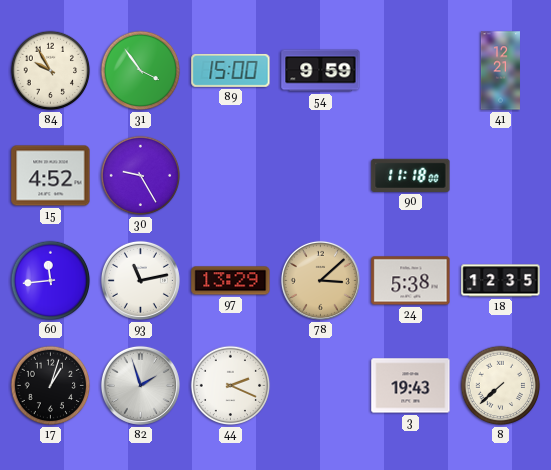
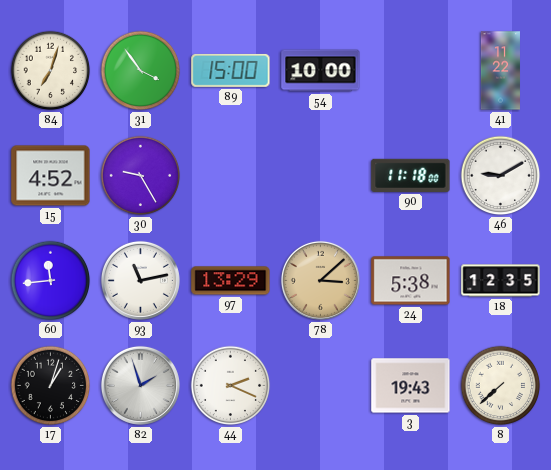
84: 9:55 -> 7:03 (51, 71)
54: 9:59 -> 10:00 (321, 71)
41: 12:21 -> 11:22 (500, 71)
46: none -> 9:10 (501, 176)
